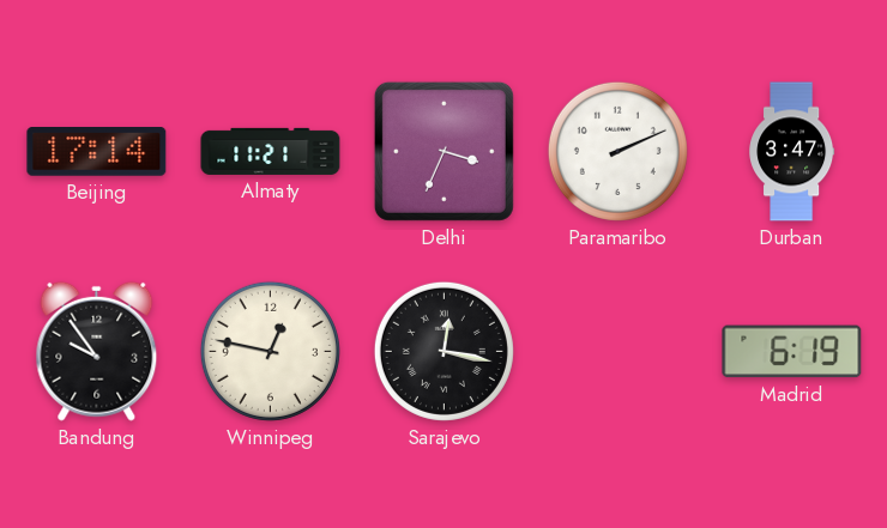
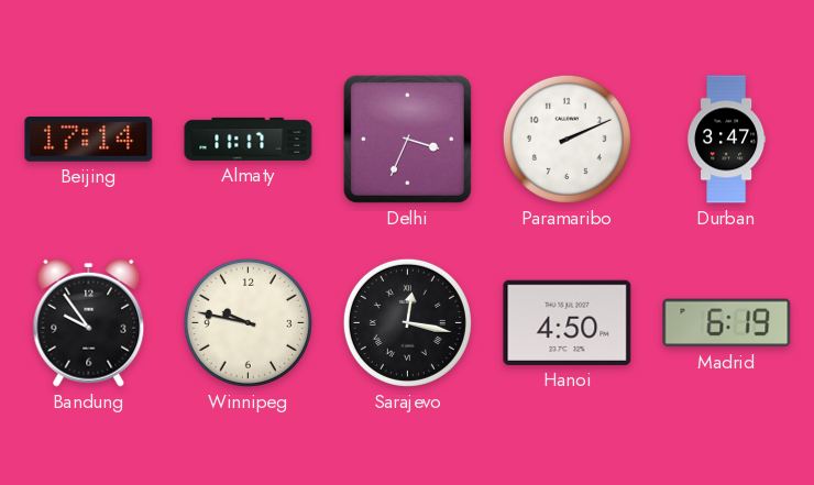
Almaty: 11:21 -> 11:17 (249, 139)
Winnipeg: 12:47 -> 9:47 (248, 322)
Hanoi: none -> 4:50 (568, 322)
